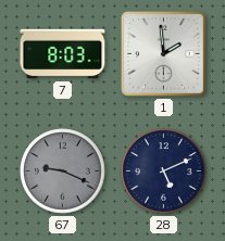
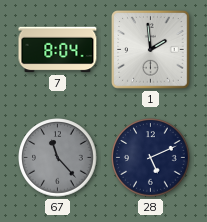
7: 8:03 -> 8:04 (58, 50)
67: 9:19 -> 11:23 (58, 158)
